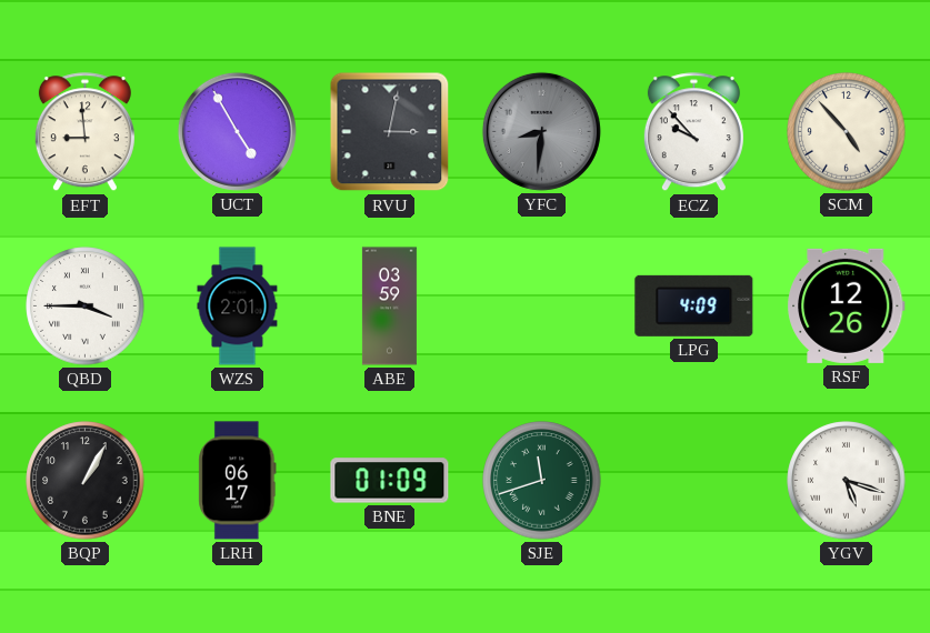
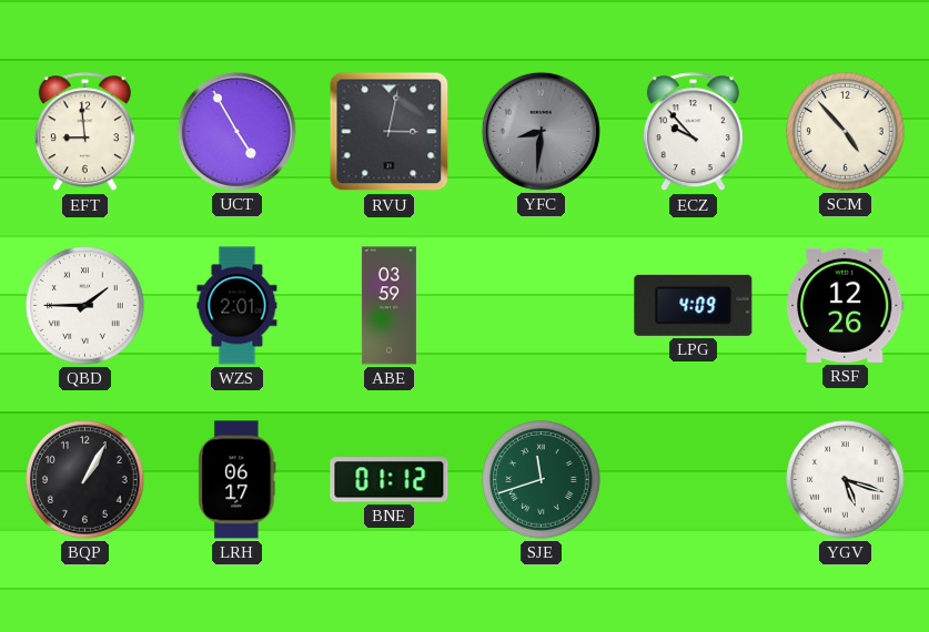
QBD: 3:45 -> 1:45 (85, 306)
BNE: 01:09 -> 01:12 (390, 480)
